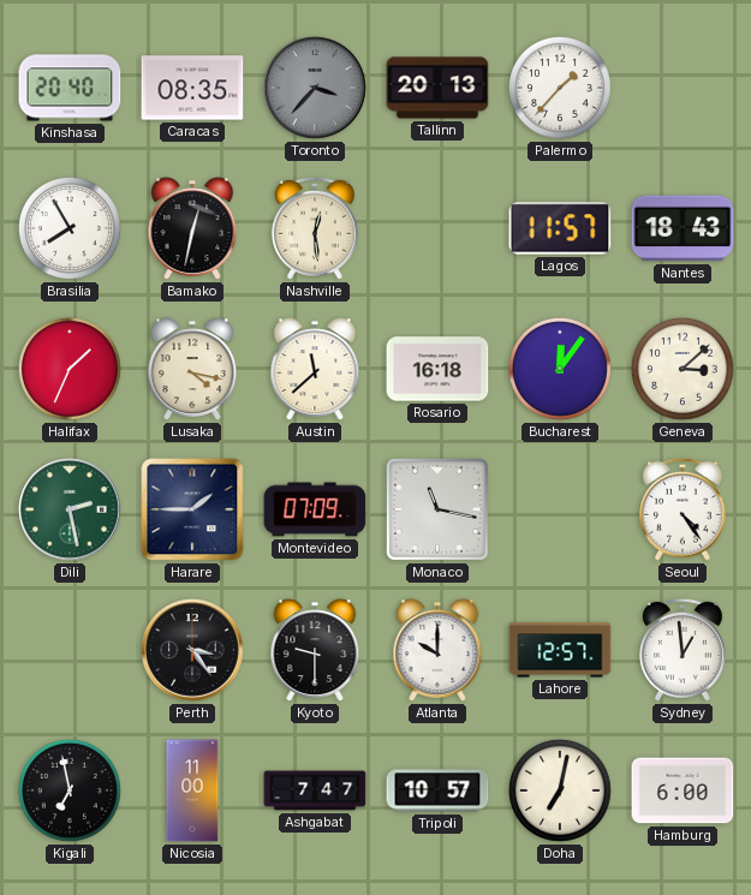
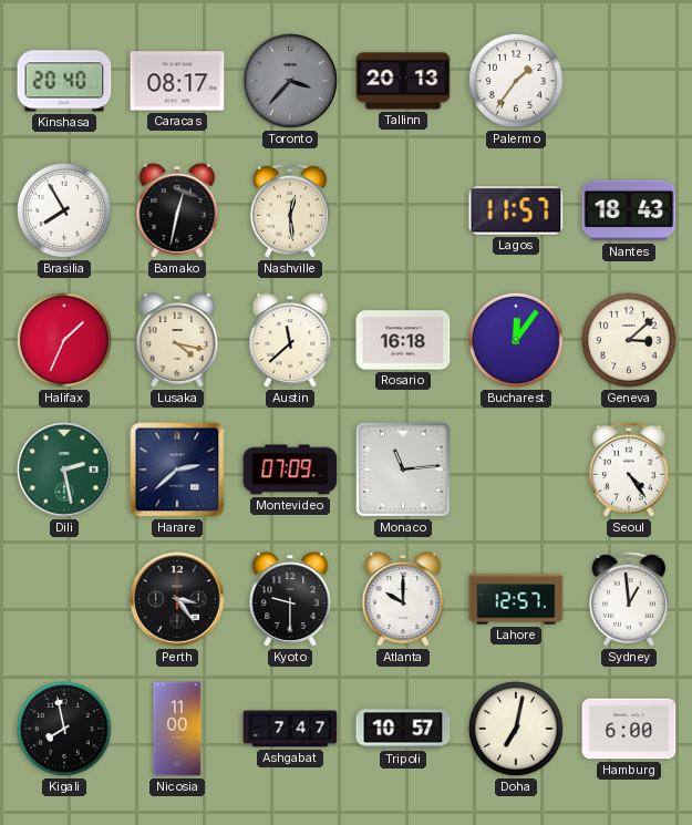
Caracas: 08:35 -> 08:17 (177, 81)
Palermo: 1:37 -> 1:36 (516, 81)
Harare: 1:45 -> 2:38 (177, 470)
Monaco: 11:17 -> 11:14 (403, 470)
Kigali: 6:58 -> 7:58 (64, 729)
